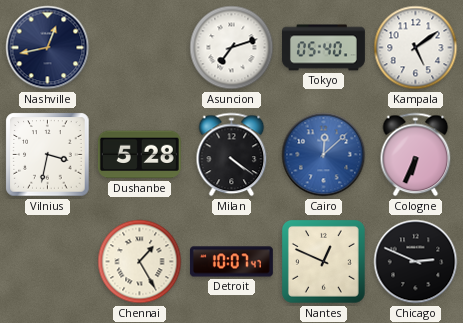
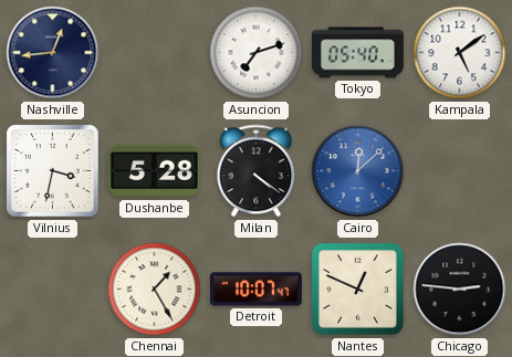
Nashville: 12:43 -> 12:44 (53, 53)
Cologne: 6:34 -> none (416, 155)
Chicago: 2:49 -> 2:46 (460, 290)
